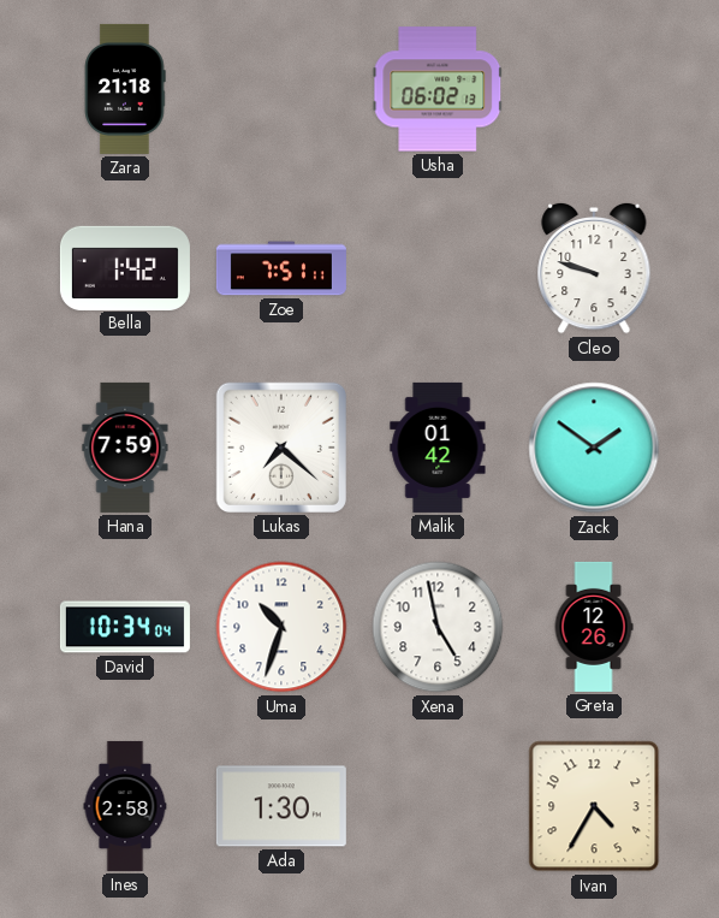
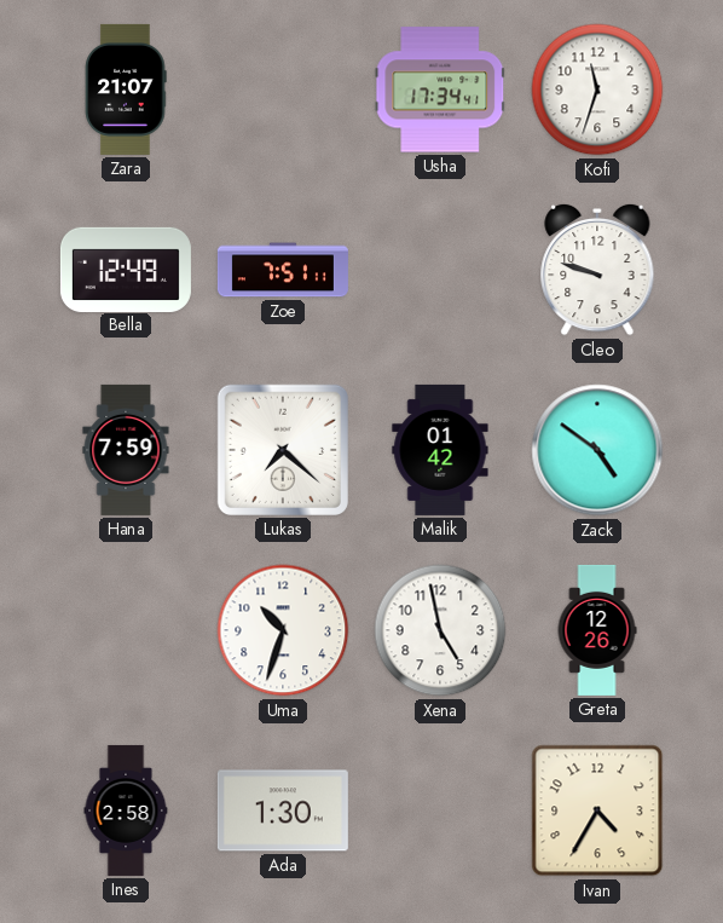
Zara: 21:18 -> 21:07 (126, 90)
Usha: 06:02 -> 17:34 (440, 90)
Kofi: none -> 11:33 (597, 90)
Bella: 1:42 -> 12:49 (126, 269)
Zack: 1:51 -> 4:51 (597, 450)
David: 10:34 -> none (125, 627)
